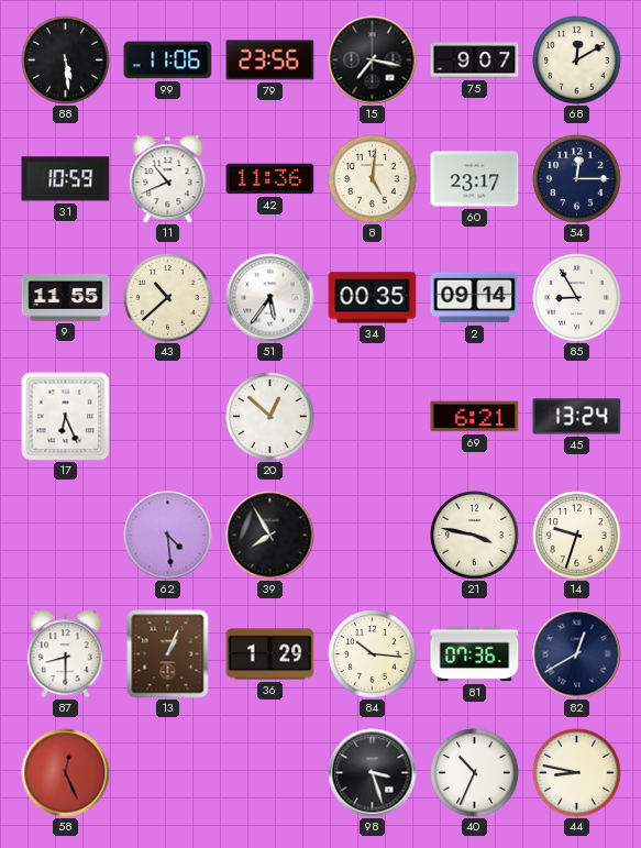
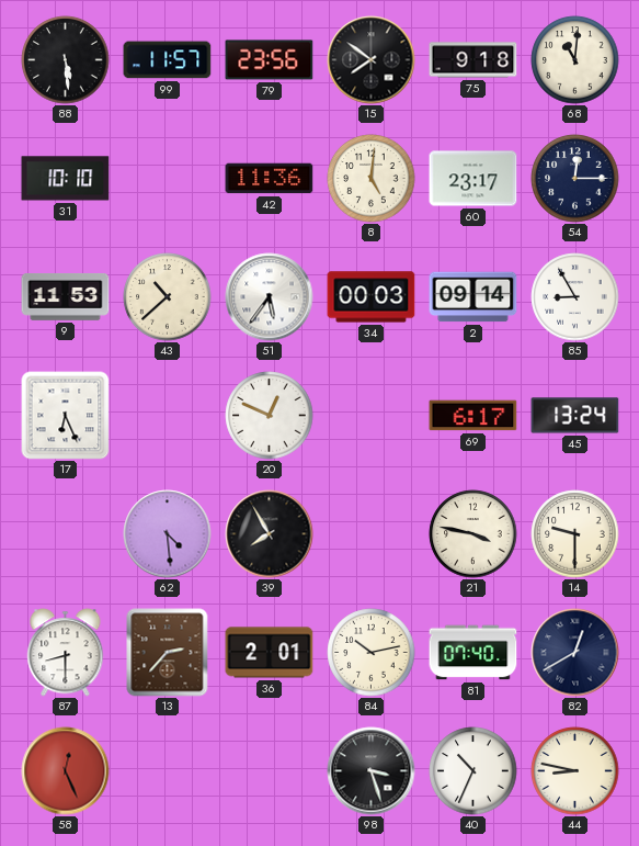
99: 11:06 -> 11:57 (168, 60)
15: 7:17 -> 7:51 (372, 60)
75: 9:07 -> 9:18 (473, 60)
68: 12:10 -> 11:01 (575, 60)
31: 10:59 -> 10:10 (66, 179)
11: 10:41 -> none (168, 179)
9: 11:55 -> 11:53 (66, 297)
34: 00:35 -> 00:03 (372, 297)
20: 12:52 -> 12:49 (270, 416)
69: 6:21 -> 6:17 (473, 416)
14: 9:33 -> 9:30 (575, 534)
13: 1:04 -> 2:37 (168, 653)
36: 1:29 -> 2:01 (270, 653)
84: 10:16 -> 10:13 (372, 653)
81: 07:36 -> 07:40 (473, 653)
